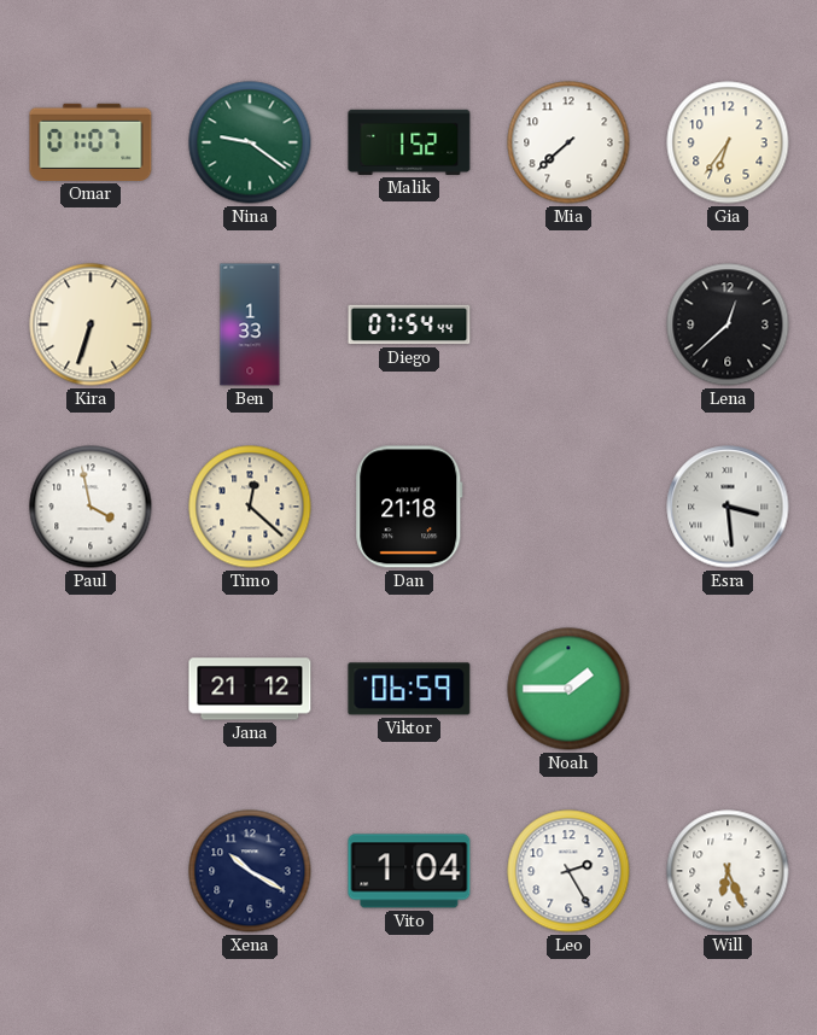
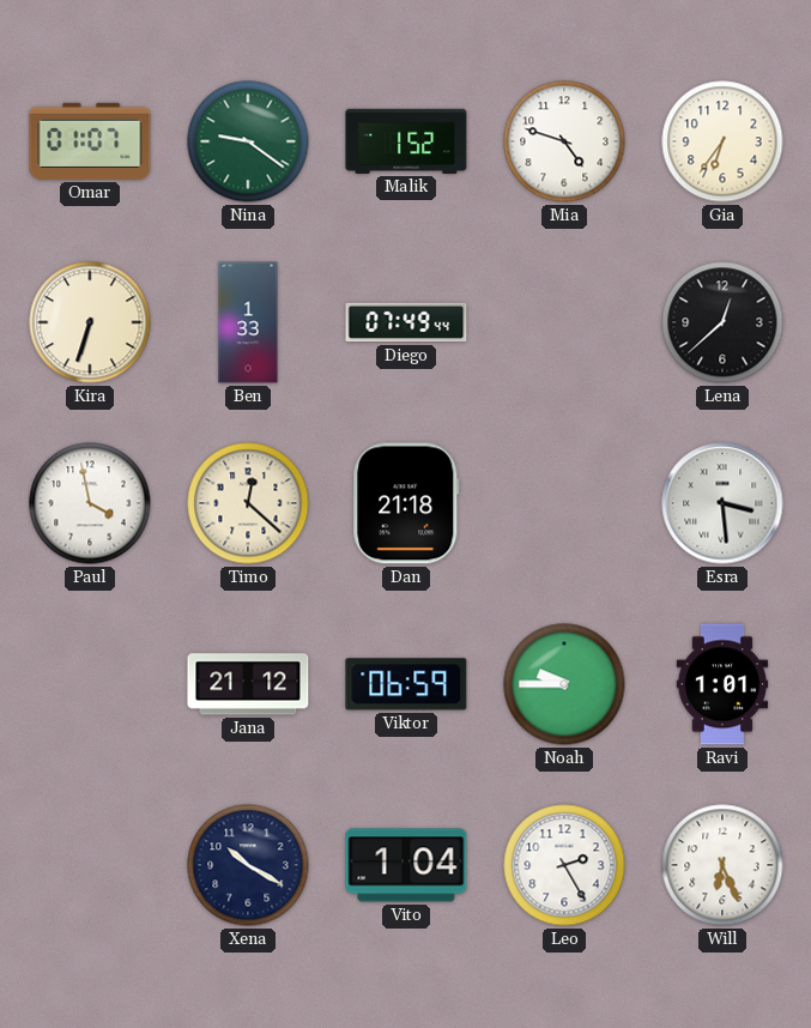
Mia: 7:38 -> 4:48 (564, 141)
Diego: 07:54 -> 07:49 (406, 322)
Noah: 1:45 -> 9:45 (564, 684)
Ravi: none -> 1:01 (722, 684)
